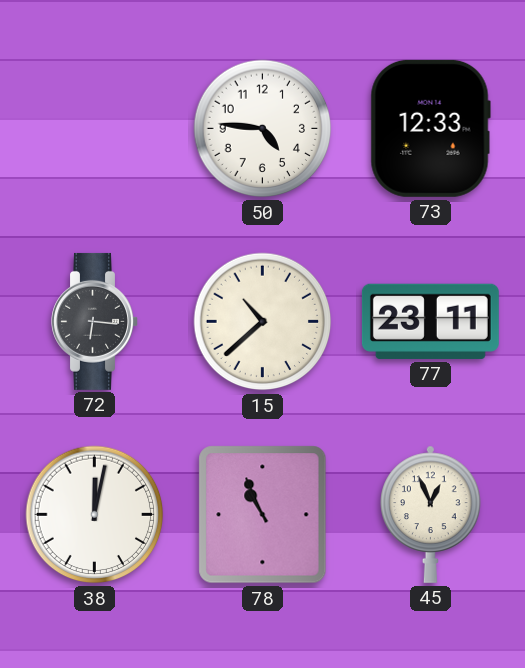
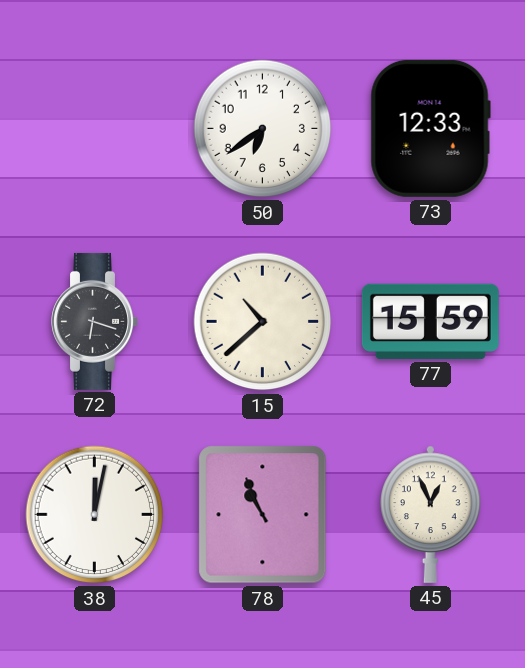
50: 4:46 -> 6:39 (263, 129)
72: 6:16 -> 6:18 (95, 321)
77: 23:11 -> 15:59 (430, 321)
